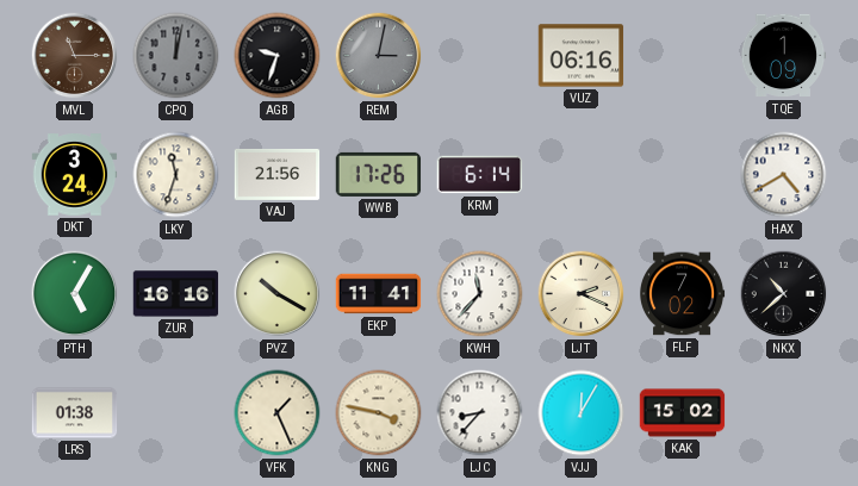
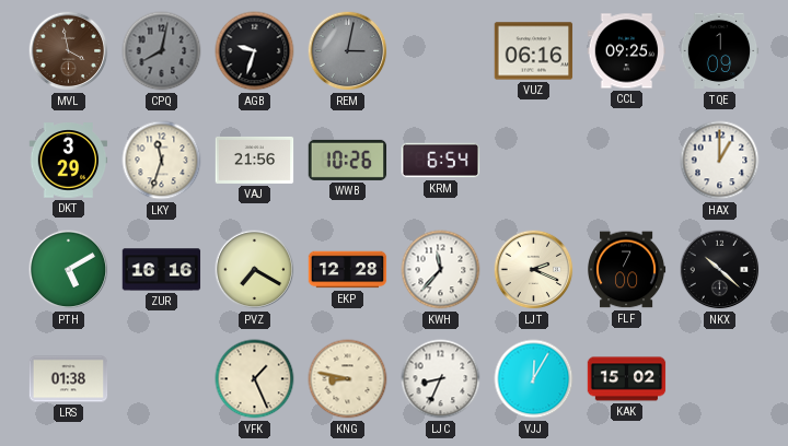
MVL: 11:15 -> 3:58 (69, 51)
CPQ: 12:02 -> 8:02 (162, 51)
CCL: none -> 09:25 (627, 51)
DKT: 3:24 -> 3:29 (69, 161)
WWB: 17:26 -> 10:26 (348, 160)
KRM: 6:14 -> 6:54 (441, 161)
HAX: 4:40 -> 1:00 (720, 161)
PTH: 5:05 -> 5:10 (69, 270)
PVZ: 10:20 -> 7:20 (255, 270)
EKP: 11:41 -> 12:28 (348, 270)
FLF: 7:02 -> 7:00 (627, 270)
NKX: 10:38 -> 10:22 (720, 270)
KNG: 3:47 -> 8:47 (348, 379)
LJC: 8:37 -> 8:34 (441, 379)
